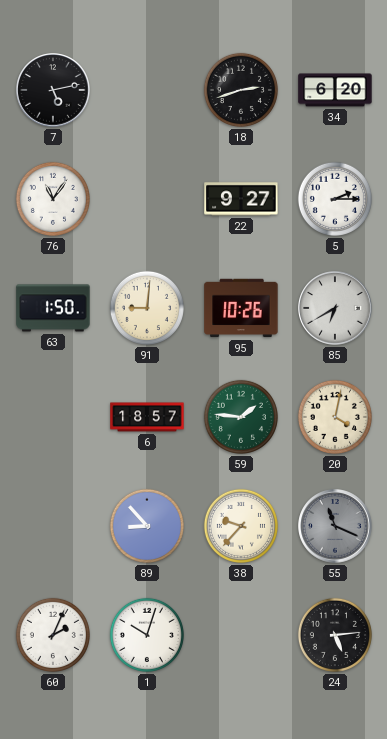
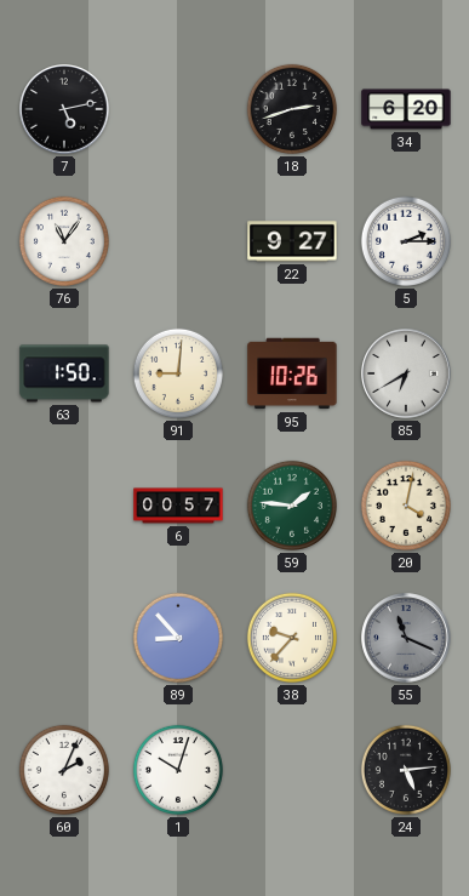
6: 18:57 -> 00:57 (178, 506)
